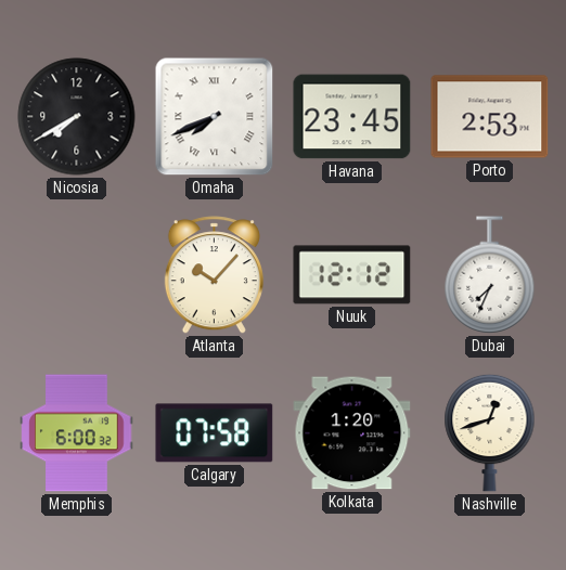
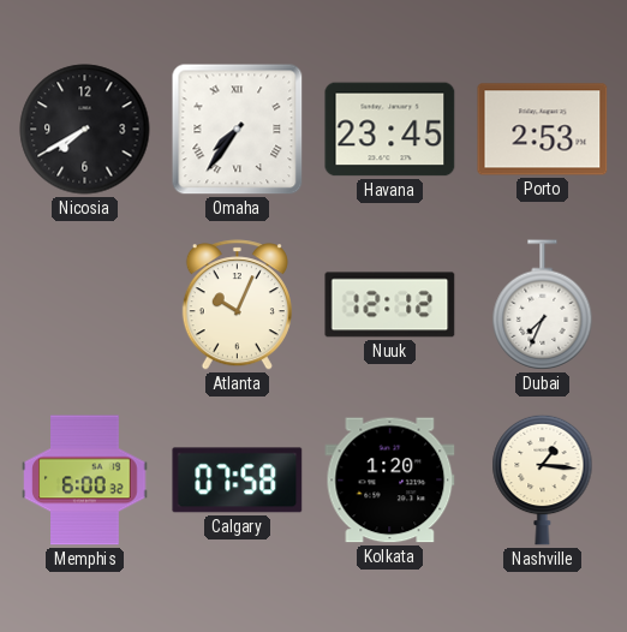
Omaha: 7:41 -> 7:36 (238, 130)
Atlanta: 10:07 -> 10:04 (237, 305)
Nashville: 12:42 -> 1:16 (543, 479)
